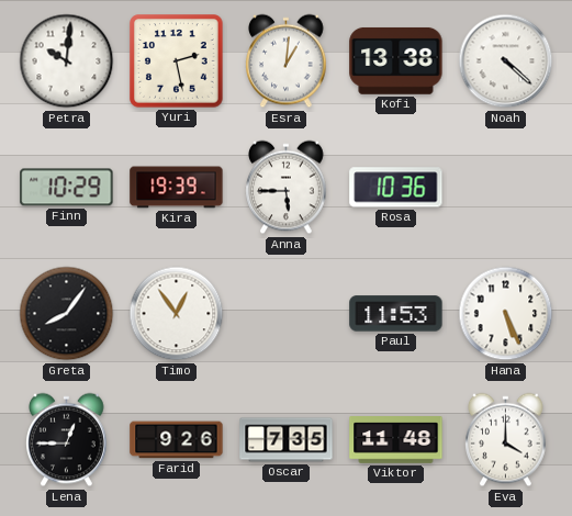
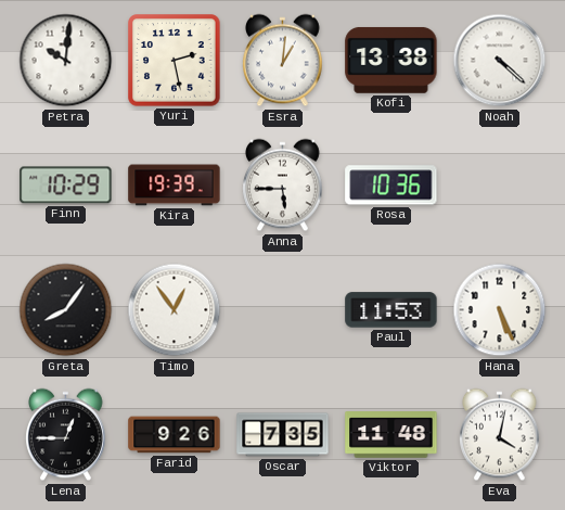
Eva: 4:00 -> 4:02 (500, 435)
